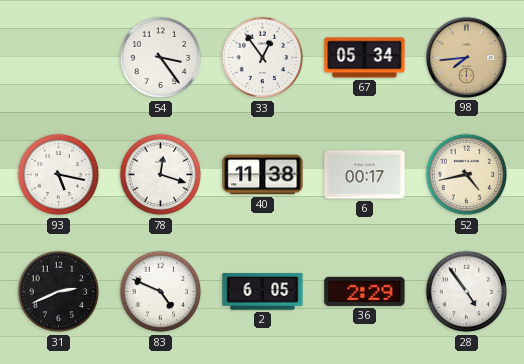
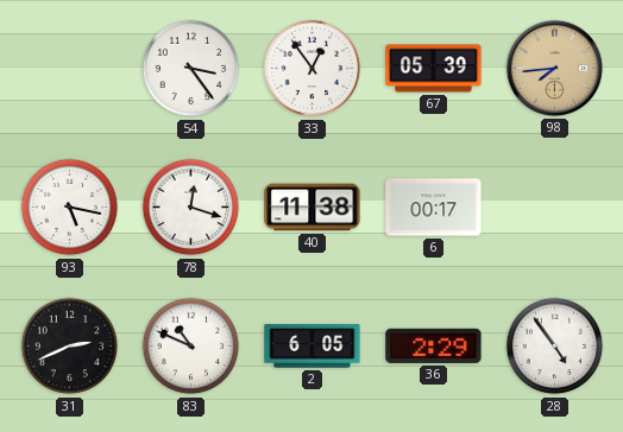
67: 05:34 -> 05:39 (434, 69)
52: 4:43 -> none (467, 175)
83: 4:49 -> 10:49 (191, 347)
